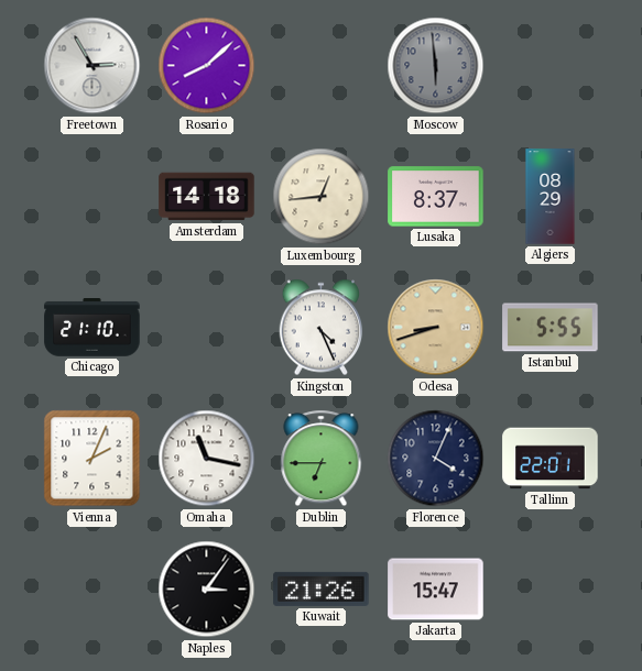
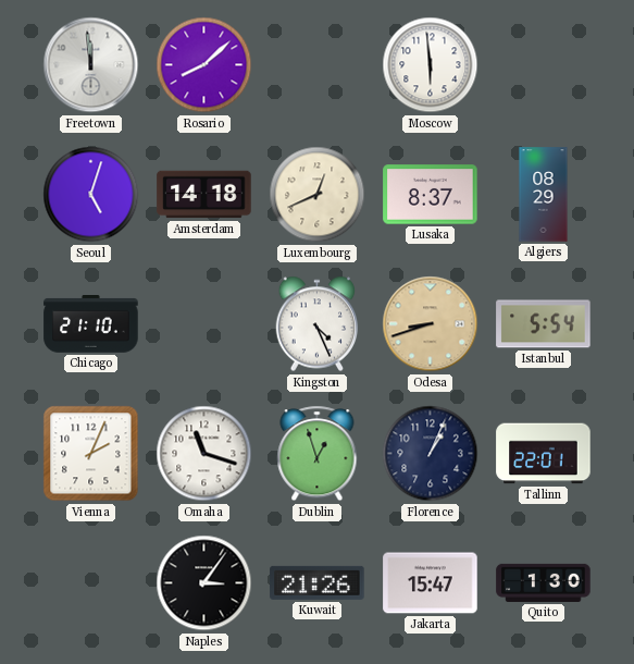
Freetown: 2:55 -> 11:59 (91, 65)
Moscow dial: grey -> white (431, 65)
Seoul: none -> 5:03 (91, 195)
Luxembourg: 12:44 -> 12:41 (318, 195)
Istanbul: 5:55 -> 5:54 (544, 324)
Omaha: 11:17 -> 11:18 (204, 454)
Dublin: 6:45 -> 12:57 (318, 454)
Florence: 4:04 -> 1:04 (431, 454)
Quito: none -> 1:30 (544, 582)
